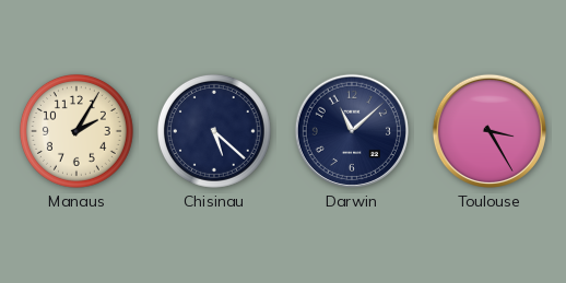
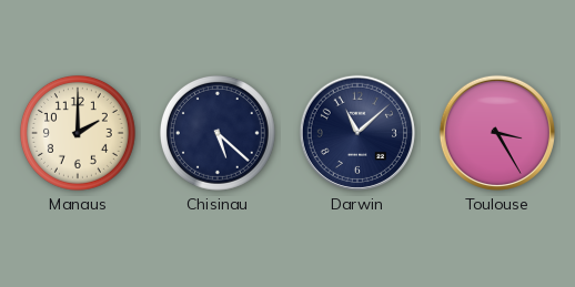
Manaus: 2:05 -> 2:00 (78, 133)
